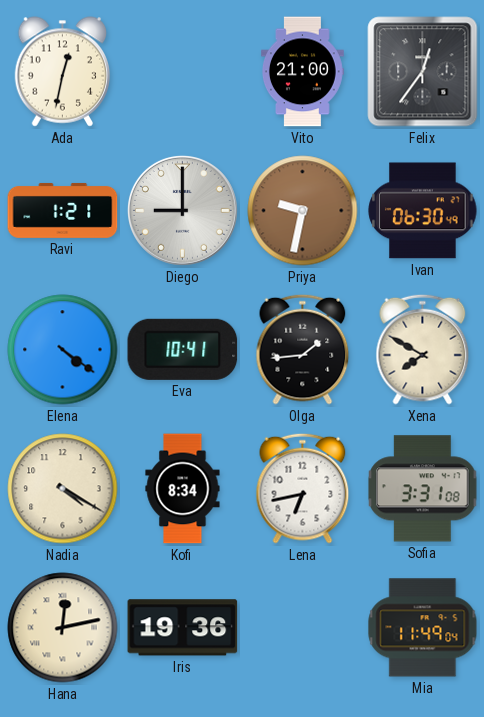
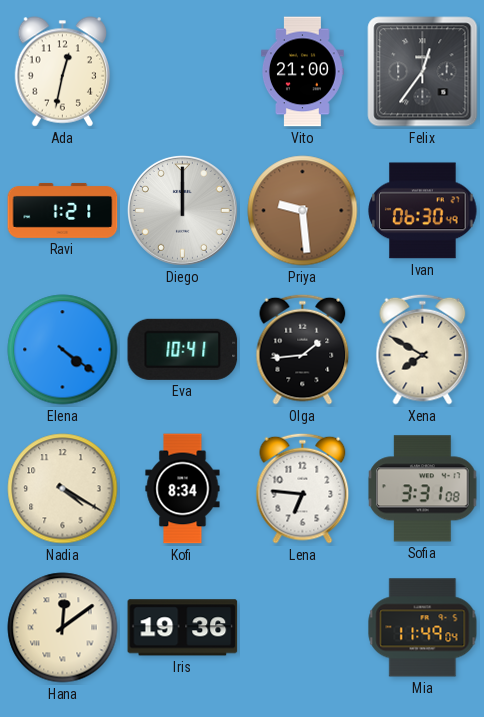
Diego: 9:00 -> 12:00 (182, 210)
Priya: 9:32 -> 9:29 (303, 211)
Lena: 6:43 -> 6:46 (303, 488)
Hana: 12:13 -> 12:09 (63, 628)
